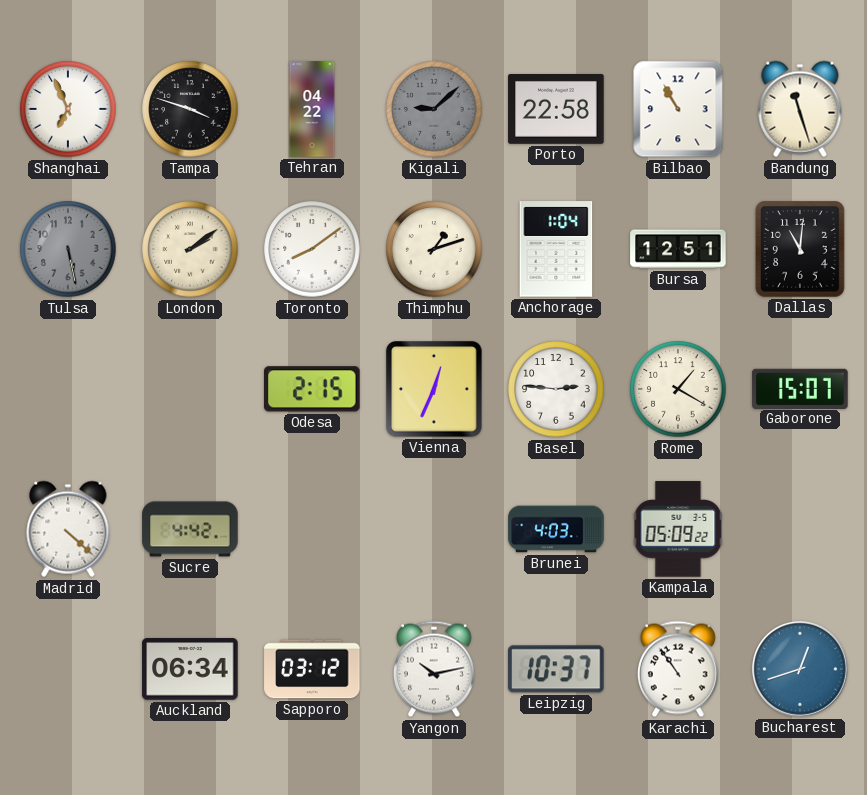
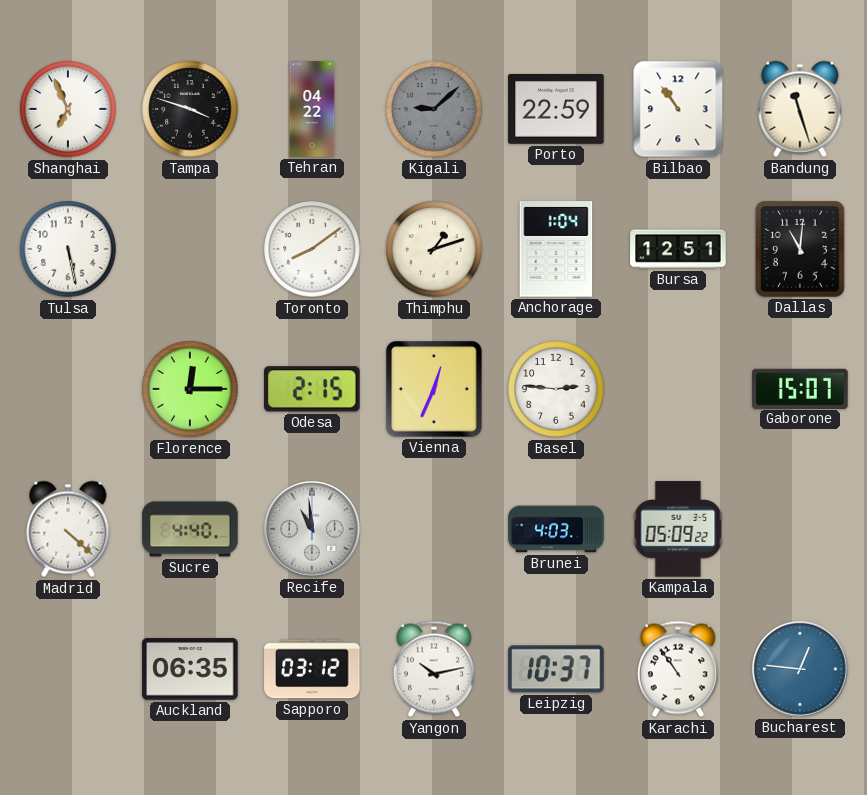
Porto: 22:58 -> 22:59 (556, 110)
Bilbao: 10:55 -> 10:54 (678, 109)
Tulsa dial: grey -> white (68, 249)
London: 2:09 -> none (190, 249)
Florence: none -> 12:15 (190, 389)
Rome: 1:20 -> none (678, 389)
Sucre: 4:42 -> 4:40 (190, 529)
Recife: none -> 10:59 (312, 529)
Auckland: 06:34 -> 06:35 (190, 669)
Bucharest: 12:42 -> 12:46 (800, 669)
